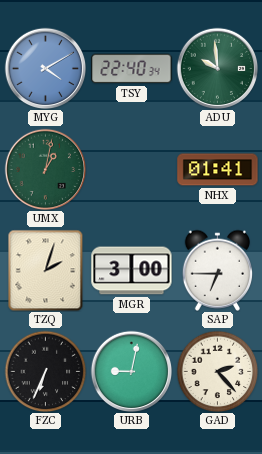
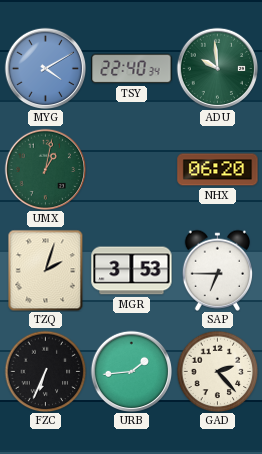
NHX: 01:41 -> 06:20 (218, 170)
MGR: 3:00 -> 3:53 (132, 271)
URB: 9:02 -> 1:44 (131, 371)
